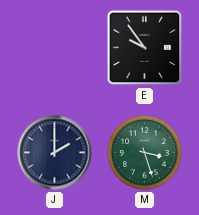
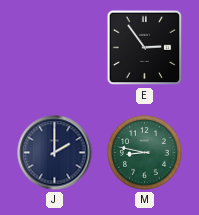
E: 9:54 -> 2:54 (145, 48)
M: 3:27 -> 8:47 (145, 153)
